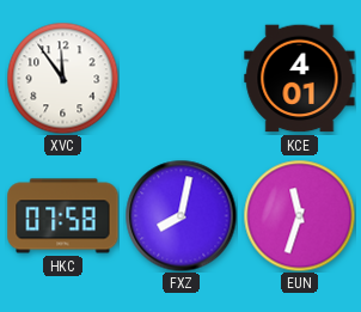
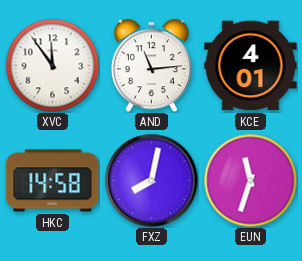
AND: none -> 11:14 (151, 65)
HKC: 07:58 -> 14:58 (53, 181)
